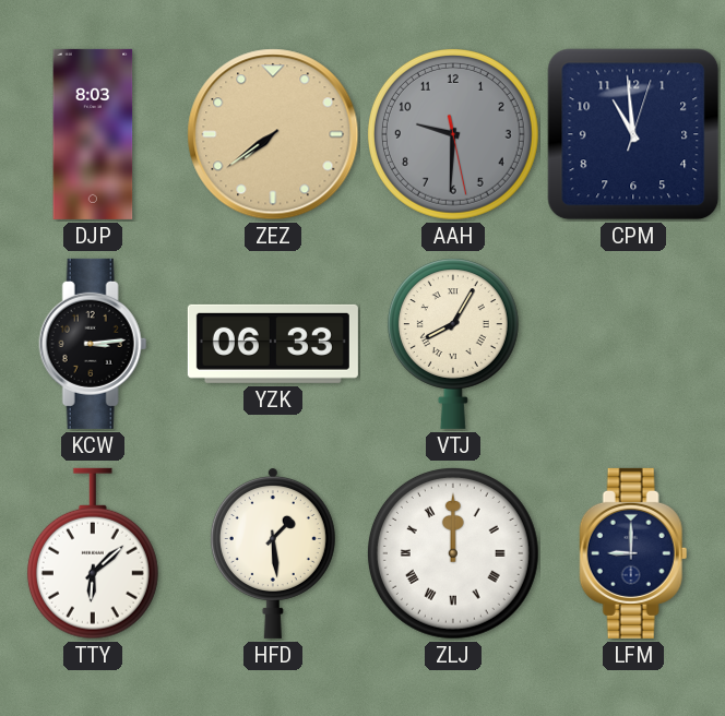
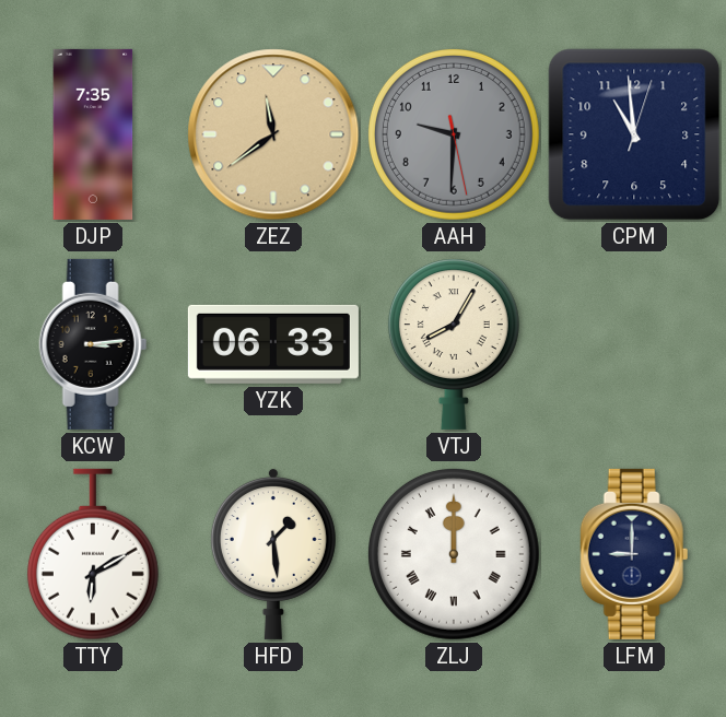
DJP: 8:03 -> 7:35 (93, 134)
ZEZ: 7:39 -> 11:39 (273, 134)
TTY: 6:08 -> 6:10 (93, 554)
